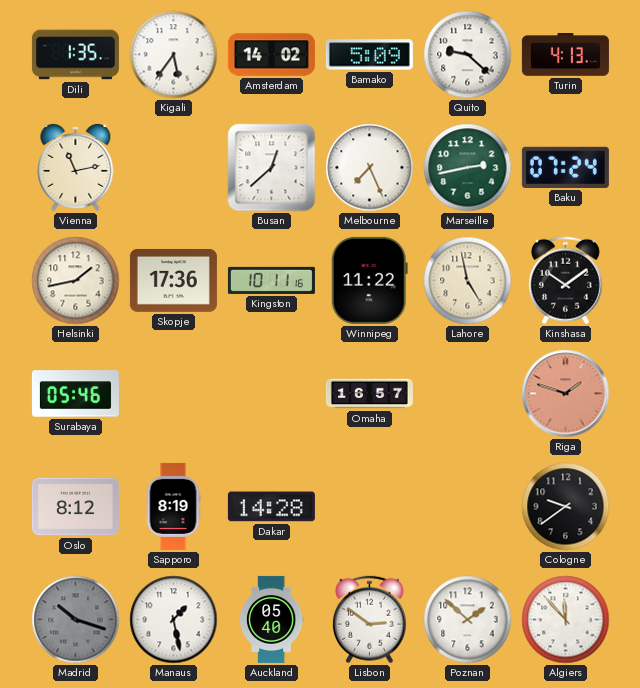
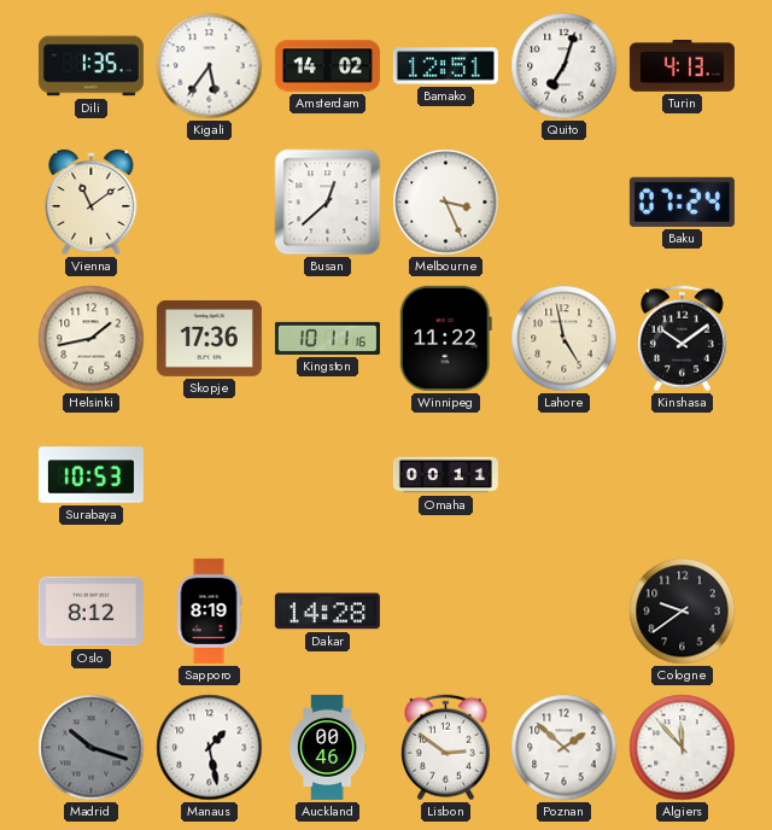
Bamako: 5:09 -> 12:51 (445, 66)
Quito: 9:22 -> 7:03 (565, 66)
Vienna: 11:13 -> 11:09 (92, 201)
Melbourne: 7:26 -> 3:26 (446, 203)
Marseille: 2:43 -> none (468, 168)
Surabaya: 05:46 -> 10:53 (90, 475)
Omaha: 16:57 -> 00:11 (445, 475)
Riga: 1:48 -> none (566, 394)
Auckland: 05:40 -> 00:46 (327, 747)
